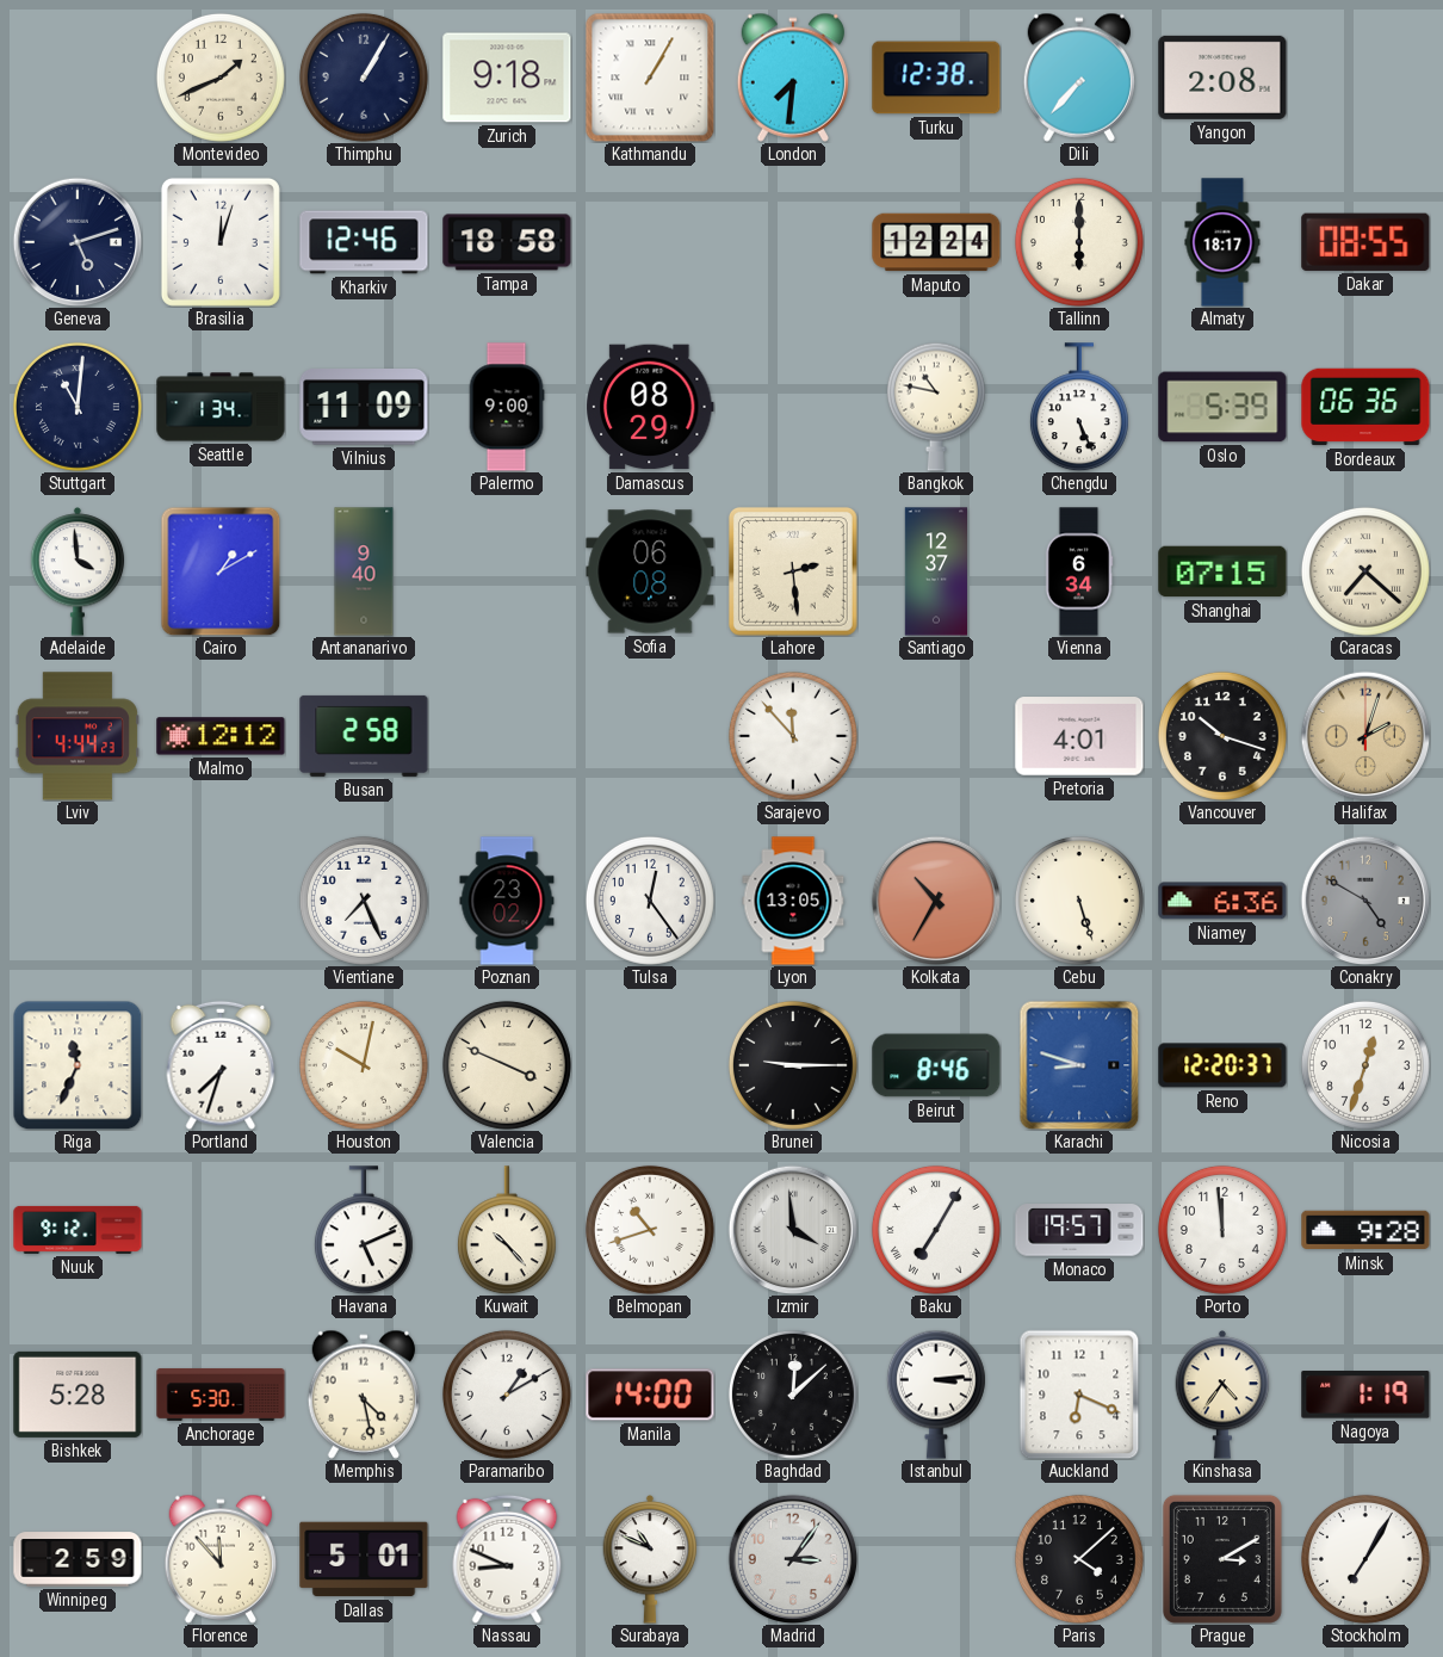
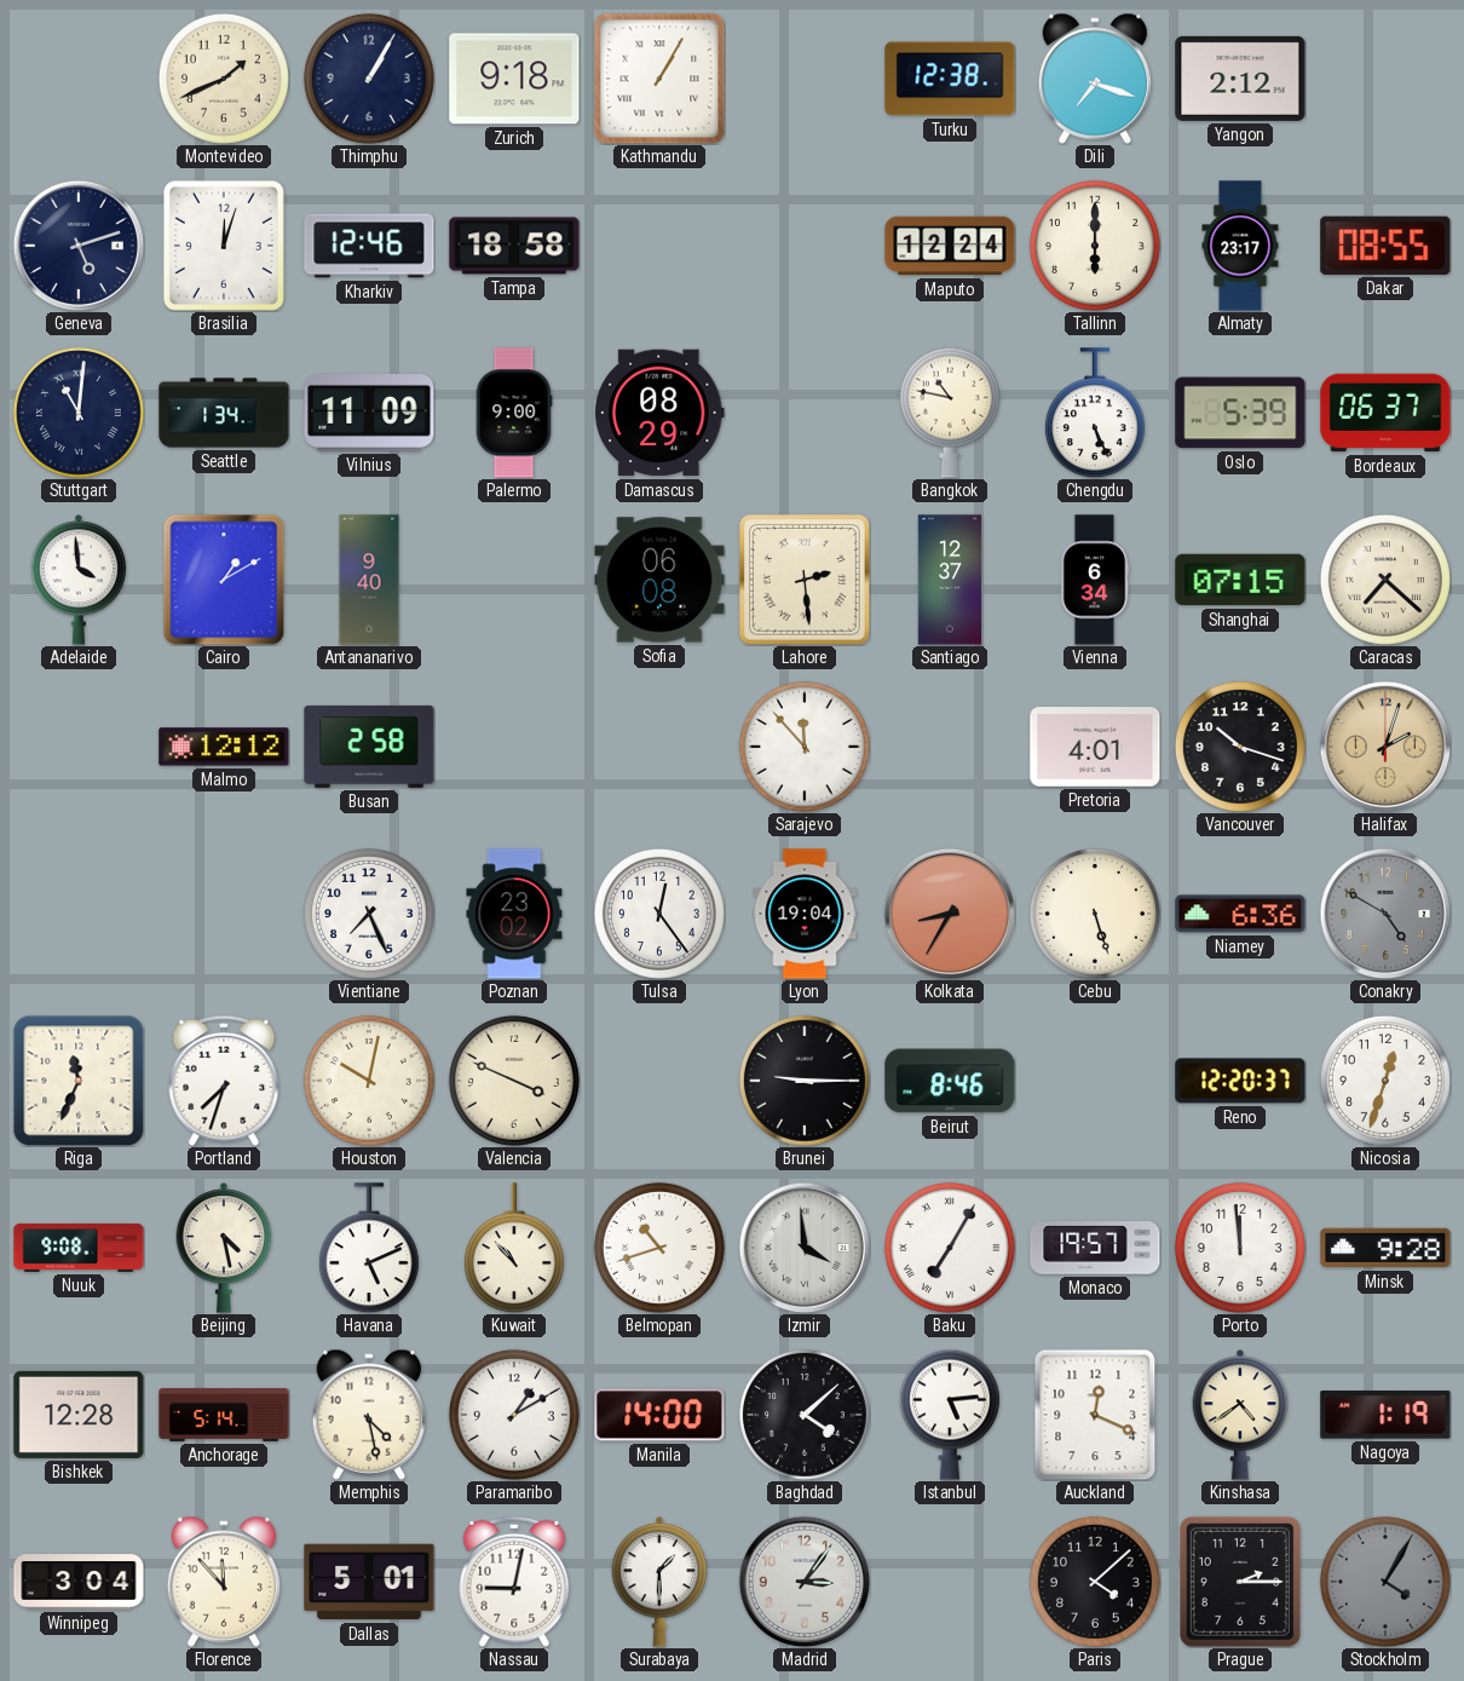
London: 7:31 -> none (792, 78)
Dili: 7:37 -> 7:18 (1094, 79)
Yangon: 2:08 -> 2:12 (1240, 79)
Almaty: 18:17 -> 23:17 (1240, 246)
Bordeaux: 06:36 -> 06:37 (1385, 413)
Lviv: 4:44 -> none (78, 736)
Lyon: 13:05 -> 19:04 (805, 914)
Kolkata: 10:35 -> 8:35 (950, 914)
Karachi: 8:48 -> none (1079, 1065)
Nuuk: 9:12 -> 9:08 (79, 1248)
Beijing: none -> 4:28 (224, 1248)
Kuwait: 10:23 -> 10:53 (514, 1248)
Bishkek: 5:28 -> 12:28 (79, 1415)
Anchorage: 5:30 -> 5:14 (224, 1415)
Baghdad: 12:08 -> 4:08 (805, 1415)
Istanbul: 3:14 -> 5:14 (950, 1415)
Auckland: 6:19 -> 12:19 (1095, 1415)
Kinshasa: 4:36 -> 4:39 (1240, 1415)
Winnipeg: 2:59 -> 3:04 (79, 1582)
Nassau: 8:49 -> 9:02 (514, 1582)
Surabaya: 10:49 -> 1:30 (659, 1582)
Prague: 3:10 -> 2:15 (1240, 1582)
Stockholm: 7:05 -> 4:05 (1385, 1582)
Stockholm dial: white -> grey (1385, 1582)
